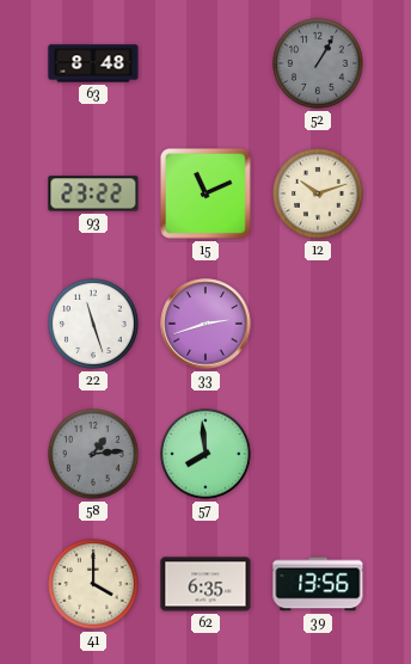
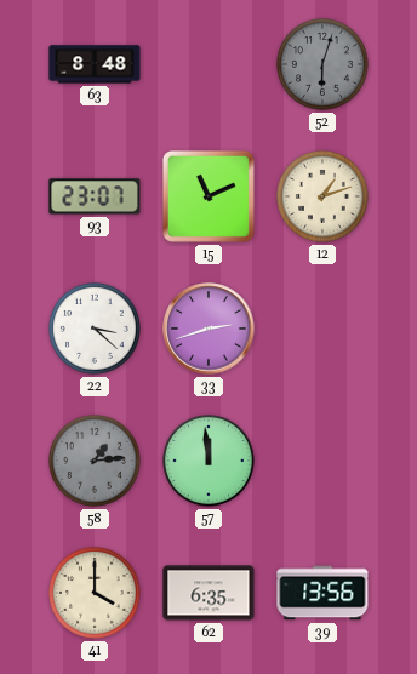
52: 1:05 -> 6:03 (324, 65)
93: 23:22 -> 23:07 (95, 196)
12: 10:12 -> 1:12 (324, 198)
22: 11:27 -> 3:22 (96, 330)
57: 7:59 -> 11:59 (210, 462)
